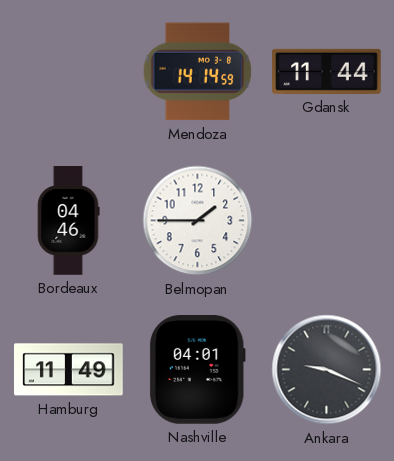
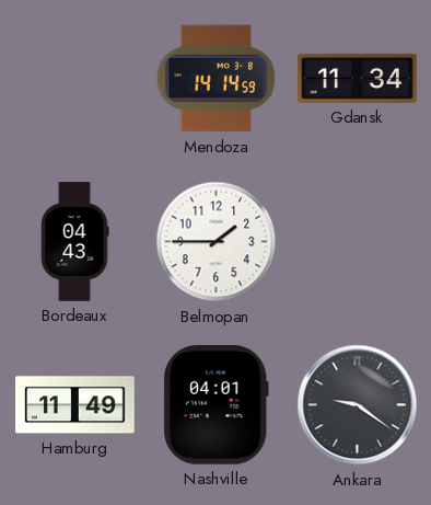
Gdansk: 11:44 -> 11:34 (358, 78)
Bordeaux: 04:46 -> 04:43 (74, 242)
Ankara: 9:19 -> 9:21 (358, 405)
